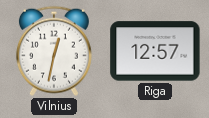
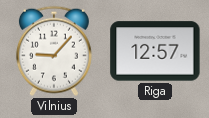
Vilnius: 12:32 -> 9:07 (54, 51)
